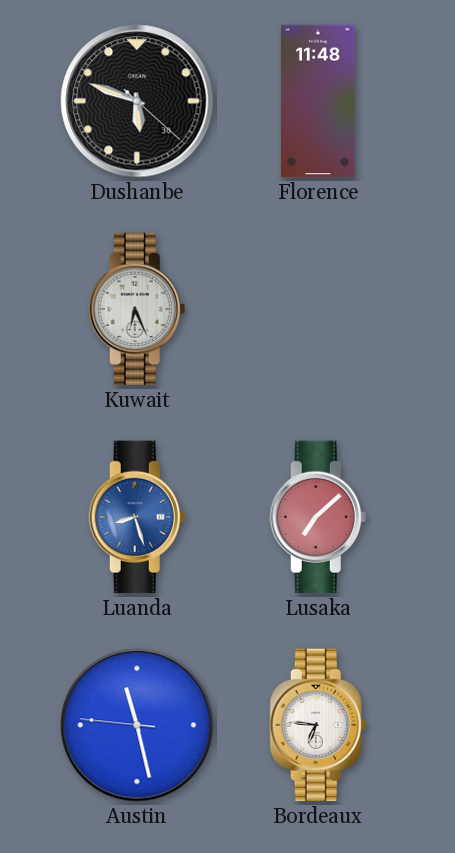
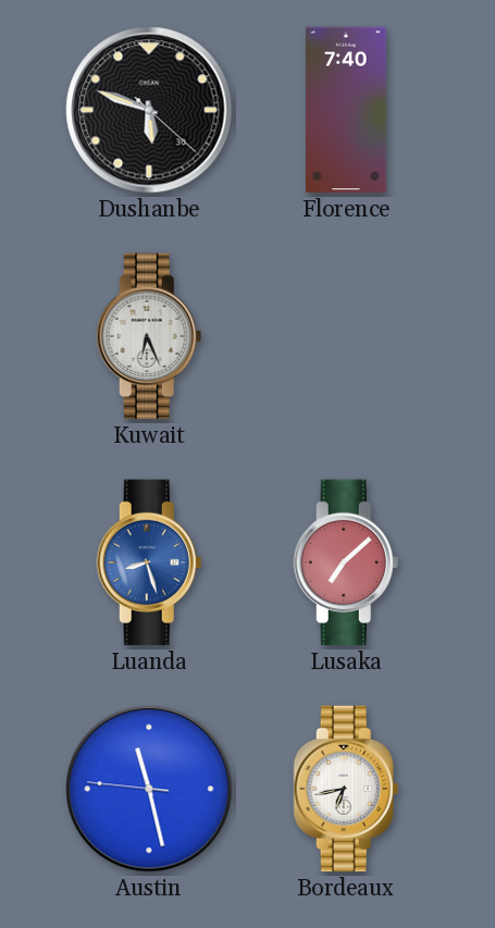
Florence: 11:48 -> 7:40 (347, 110)
Bordeaux: 6:46 -> 6:43 (346, 789)
